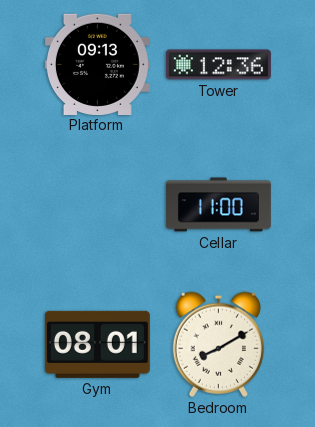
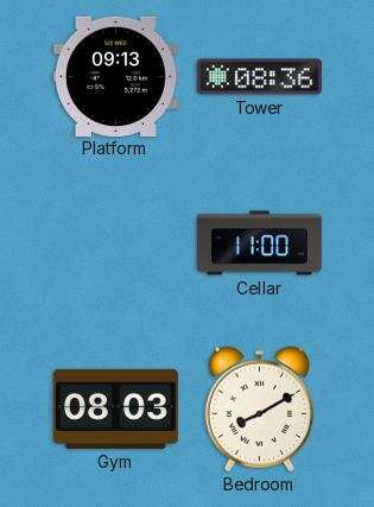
Tower: 12:36 -> 08:36 (259, 77)
Gym: 08:01 -> 08:03 (115, 408)
